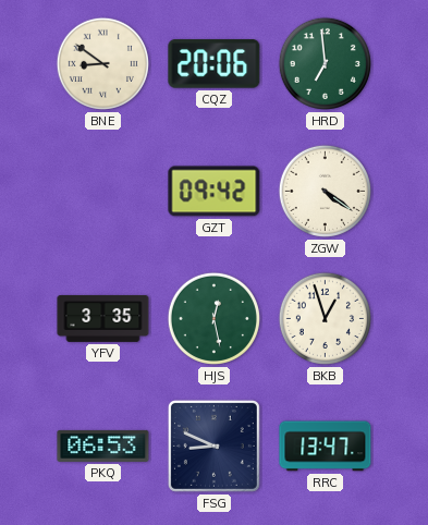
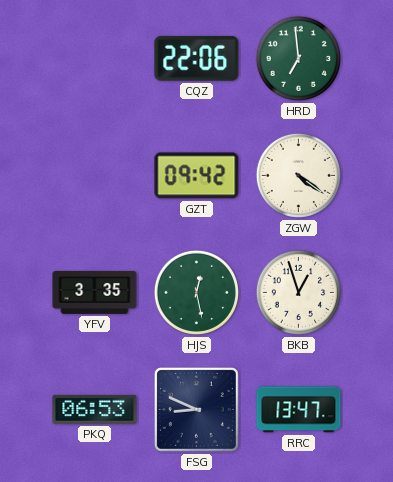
BNE: 8:51 -> none (102, 63)
CQZ: 20:06 -> 22:06 (197, 59)
